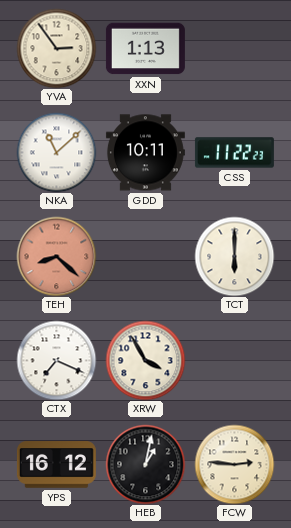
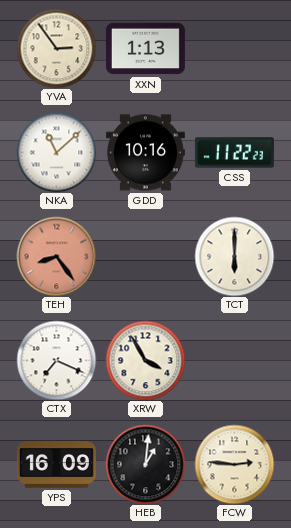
GDD: 10:11 -> 10:16 (145, 153)
TEH: 8:22 -> 8:24 (56, 256)
YPS: 16:12 -> 16:09 (56, 465)
HEB: 1:02 -> 1:01 (145, 464)
